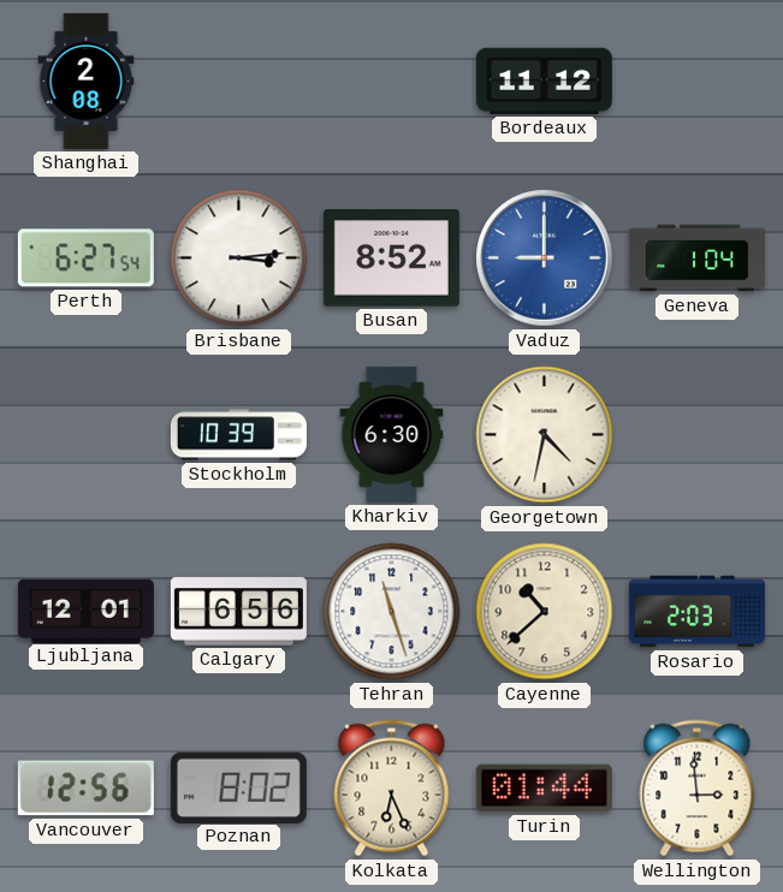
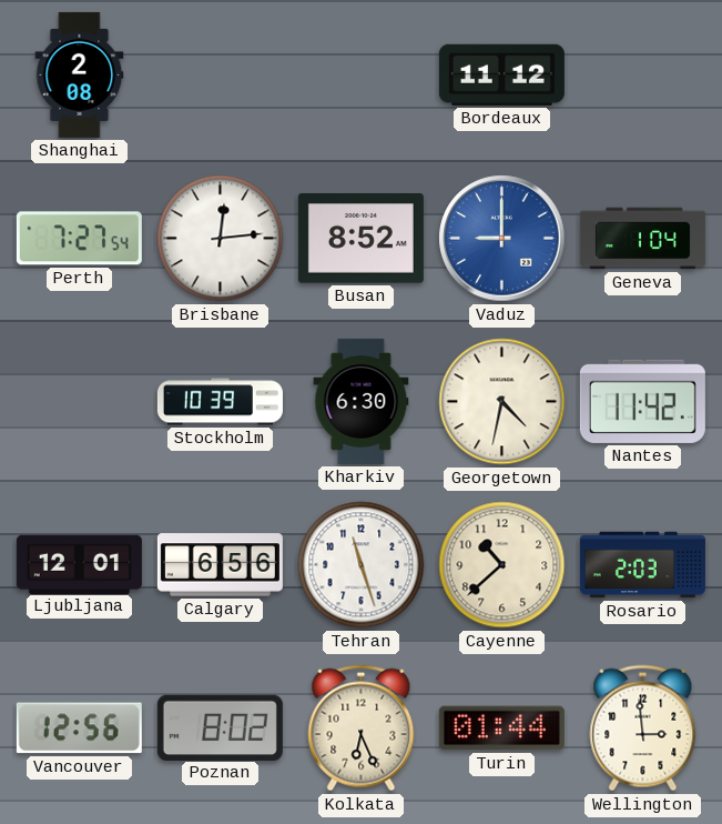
Perth: 6:27 -> 7:27 (79, 239)
Brisbane: 3:14 -> 12:14 (221, 239)
Nantes: none -> 11:42 (642, 401)
